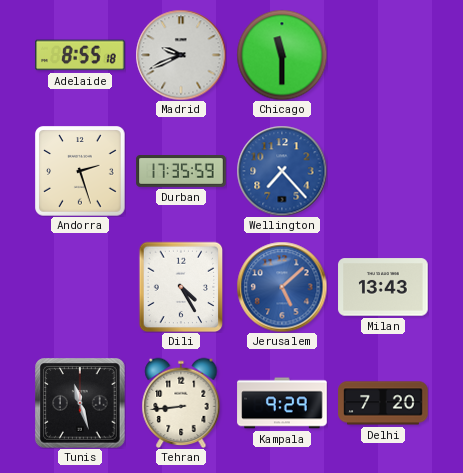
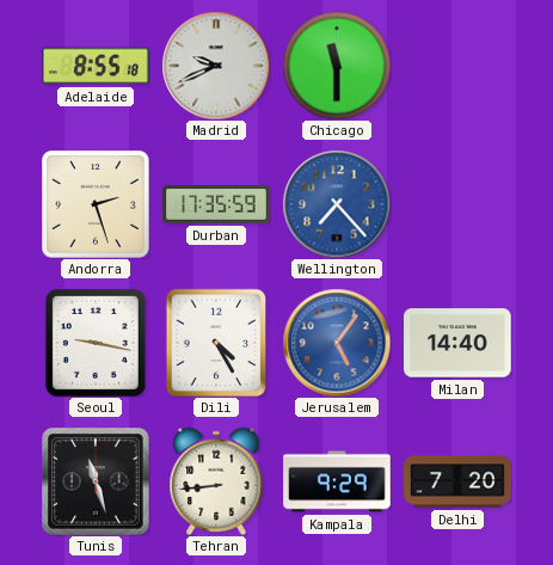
Seoul: none -> 9:17 (96, 343)
Jerusalem: 5:08 -> 5:06 (337, 343)
Milan: 13:43 -> 14:40 (457, 343)
